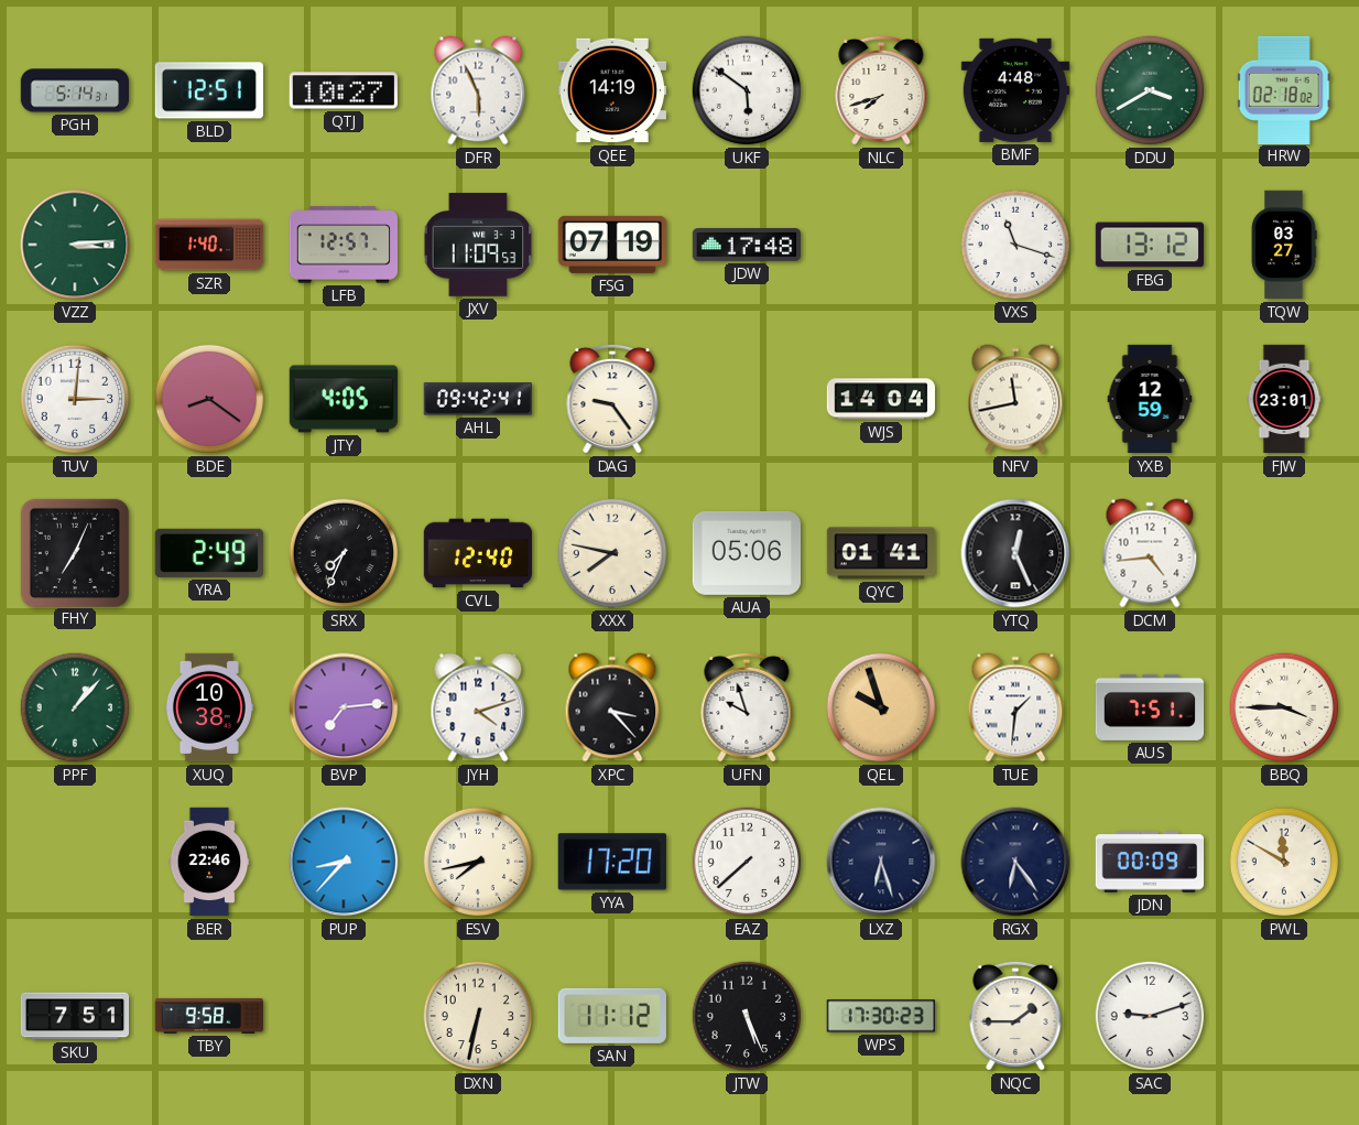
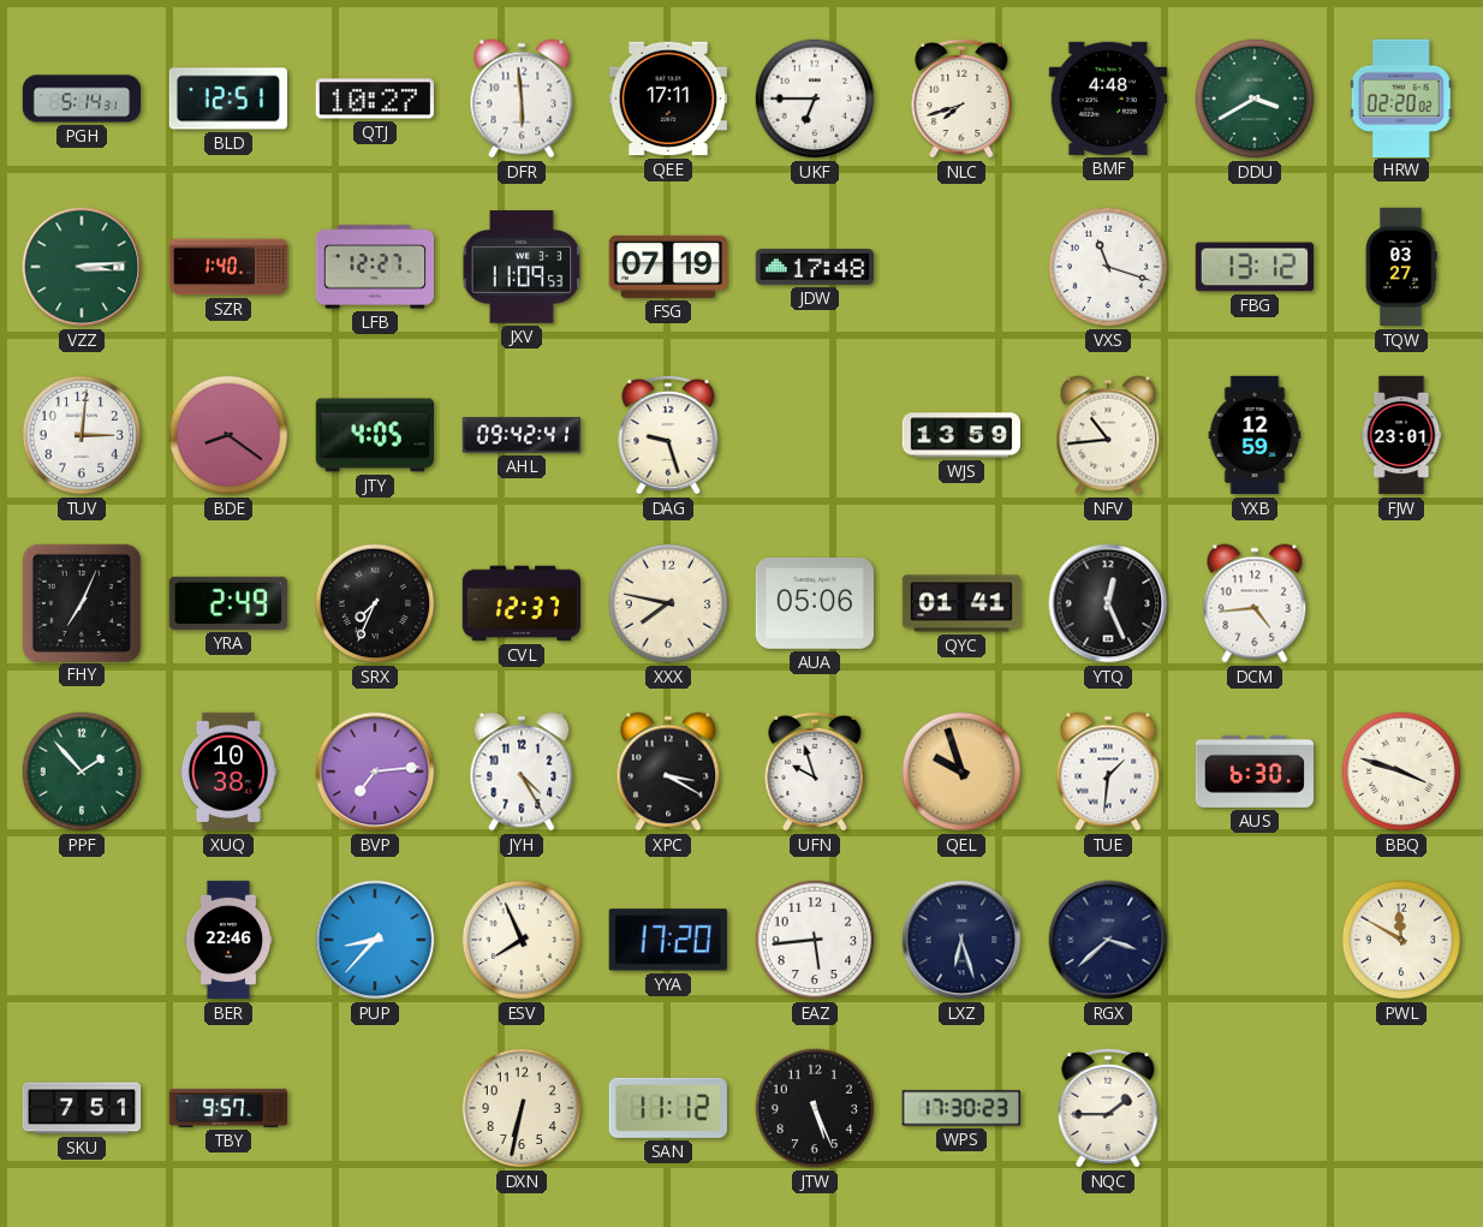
DFR: 5:56 -> 5:59 (522, 99)
QEE: 14:19 -> 17:11 (667, 99)
UKF: 5:51 -> 6:45 (815, 99)
HRW: 02:18 -> 02:20 (1401, 97)
LFB: 12:57 -> 12:27 (374, 267)
DAG: 9:24 -> 9:27 (668, 435)
WJS: 14:04 -> 13:59 (961, 435)
NFV: 11:43 -> 10:44 (1108, 435)
CVL: 12:40 -> 12:37 (522, 603)
PPF: 1:07 -> 1:53 (82, 772)
JYH: 4:12 -> 4:25 (522, 772)
XPC: 3:23 -> 3:20 (668, 772)
AUS: 7:51 -> 6:30 (1253, 772)
BBQ: 3:45 -> 3:48 (1401, 772)
ESV: 7:43 -> 7:56 (522, 940)
EAZ: 7:38 -> 5:44 (815, 940)
RGX: 6:24 -> 3:38 (1108, 940)
JDN: 00:09 -> none (1149, 862)
TBY: 9:58 -> 9:57 (228, 1108)
SAC: 9:12 -> none (1150, 1016)
